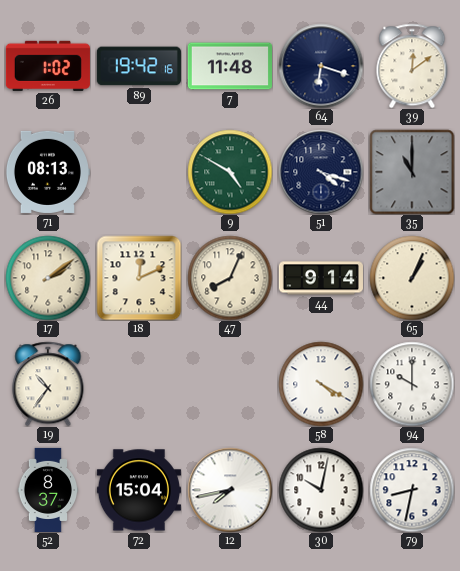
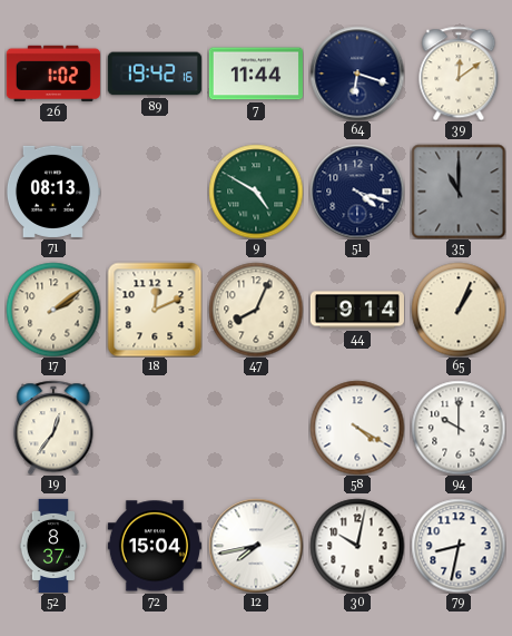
7: 11:48 -> 11:44 (256, 74)
19: 10:36 -> 12:36 (53, 428)
